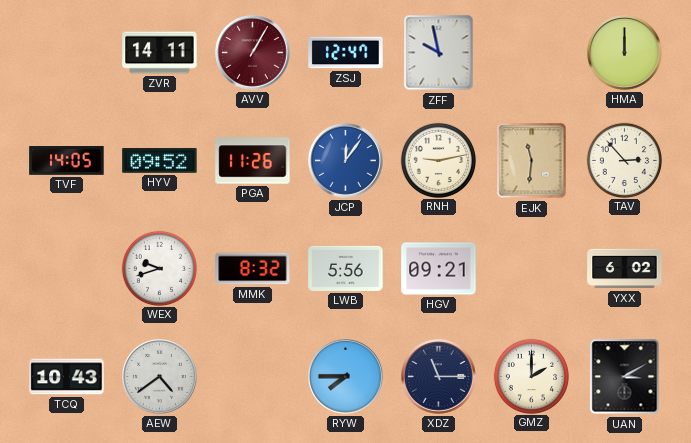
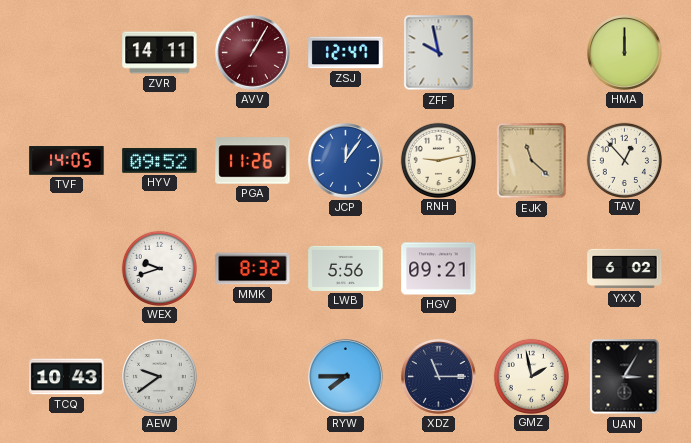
EJK: 11:31 -> 11:22 (532, 161)
TAV: 2:53 -> 12:53 (624, 160)
AEW: 4:39 -> 9:39 (160, 377)
GMZ: 2:00 -> 1:58 (531, 376)
UAN: 3:10 -> 3:05 (625, 377)
